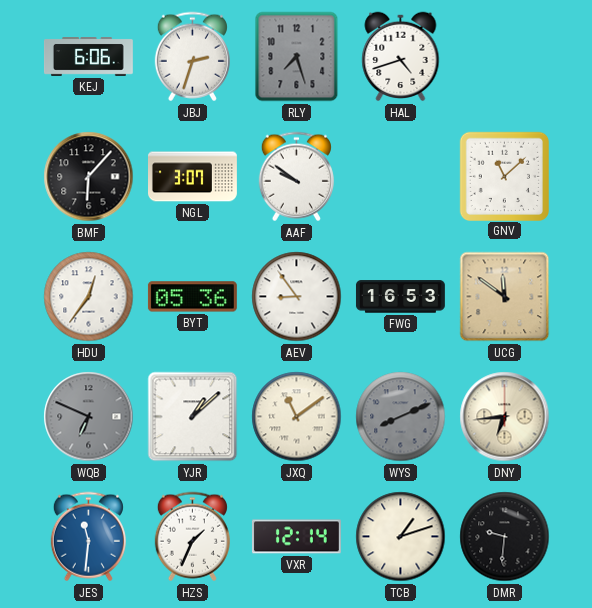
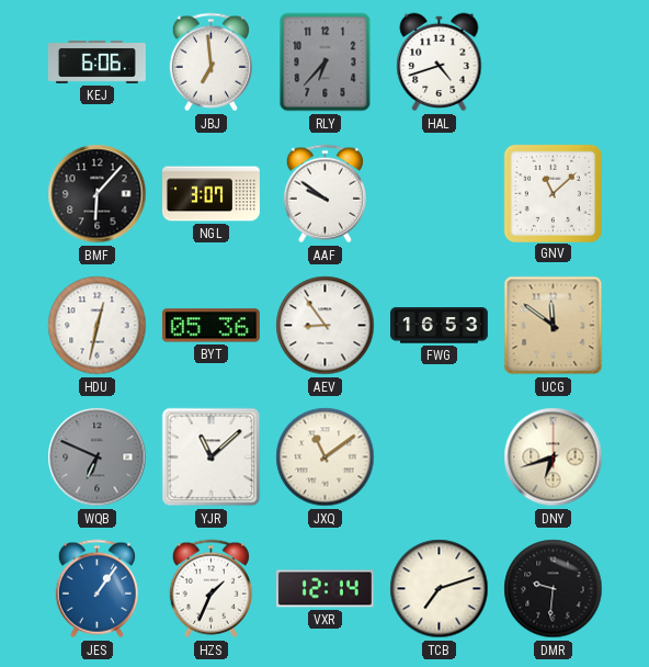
JBJ: 2:33 -> 6:59 (210, 63)
RLY: 7:27 -> 6:37 (326, 63)
HDU: 12:36 -> 12:32 (98, 326)
YJR: 1:08 -> 11:08 (212, 457)
WYS: 8:11 -> none (401, 417)
DNY: 6:44 -> 6:42 (554, 457)
JES: 11:31 -> 1:06 (96, 589)
TCB: 1:12 -> 7:12 (440, 589)
